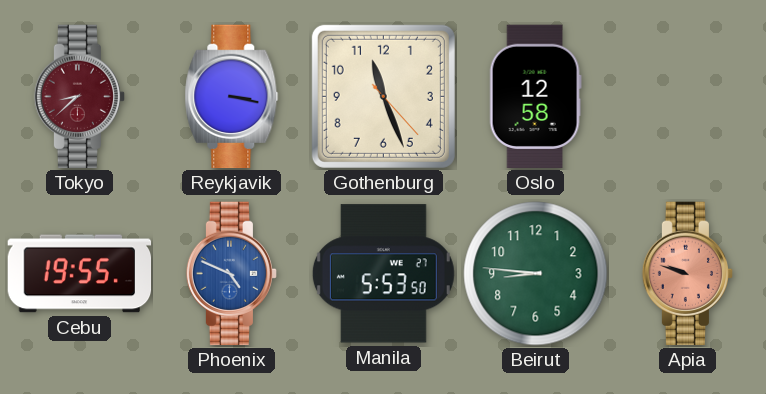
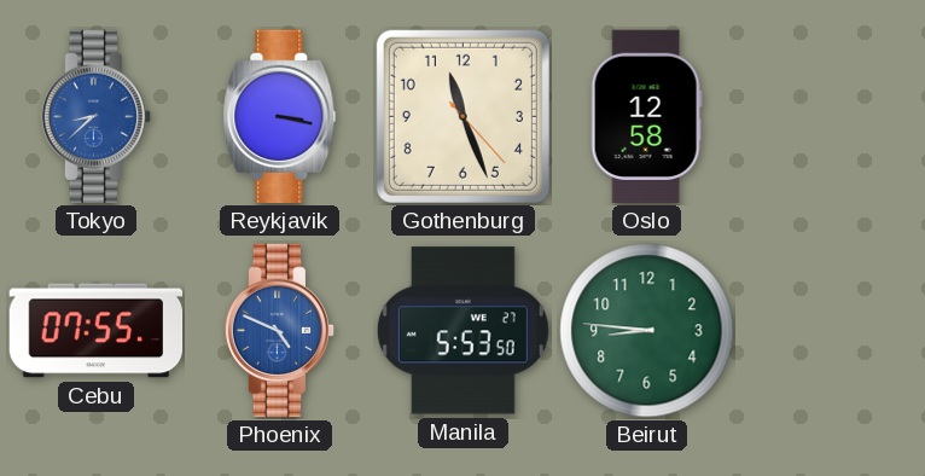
Tokyo dial: burgundy -> blue (95, 117)
Cebu: 19:55 -> 07:55 (97, 331)
Apia: 9:48 -> none (687, 274)
